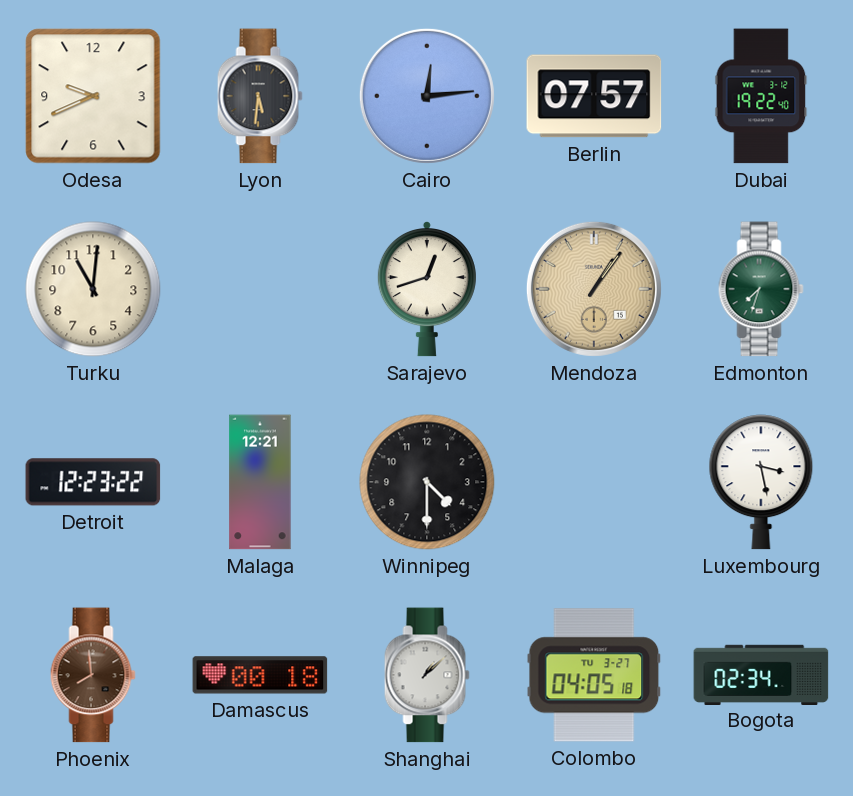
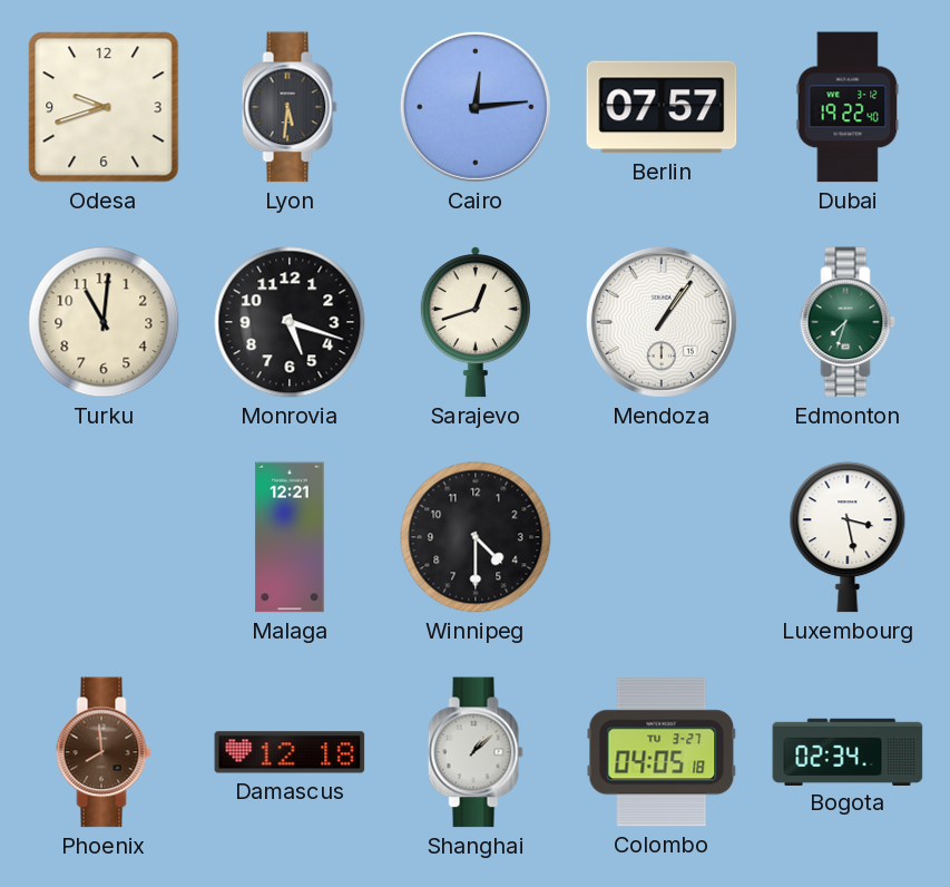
Odesa: 9:41 -> 9:42 (104, 107)
Monrovia: none -> 5:18 (290, 322)
Mendoza dial: champagne -> white (662, 322)
Detroit: 12:23 -> none (93, 482)
Damascus: 00:18 -> 12:18 (290, 752)
